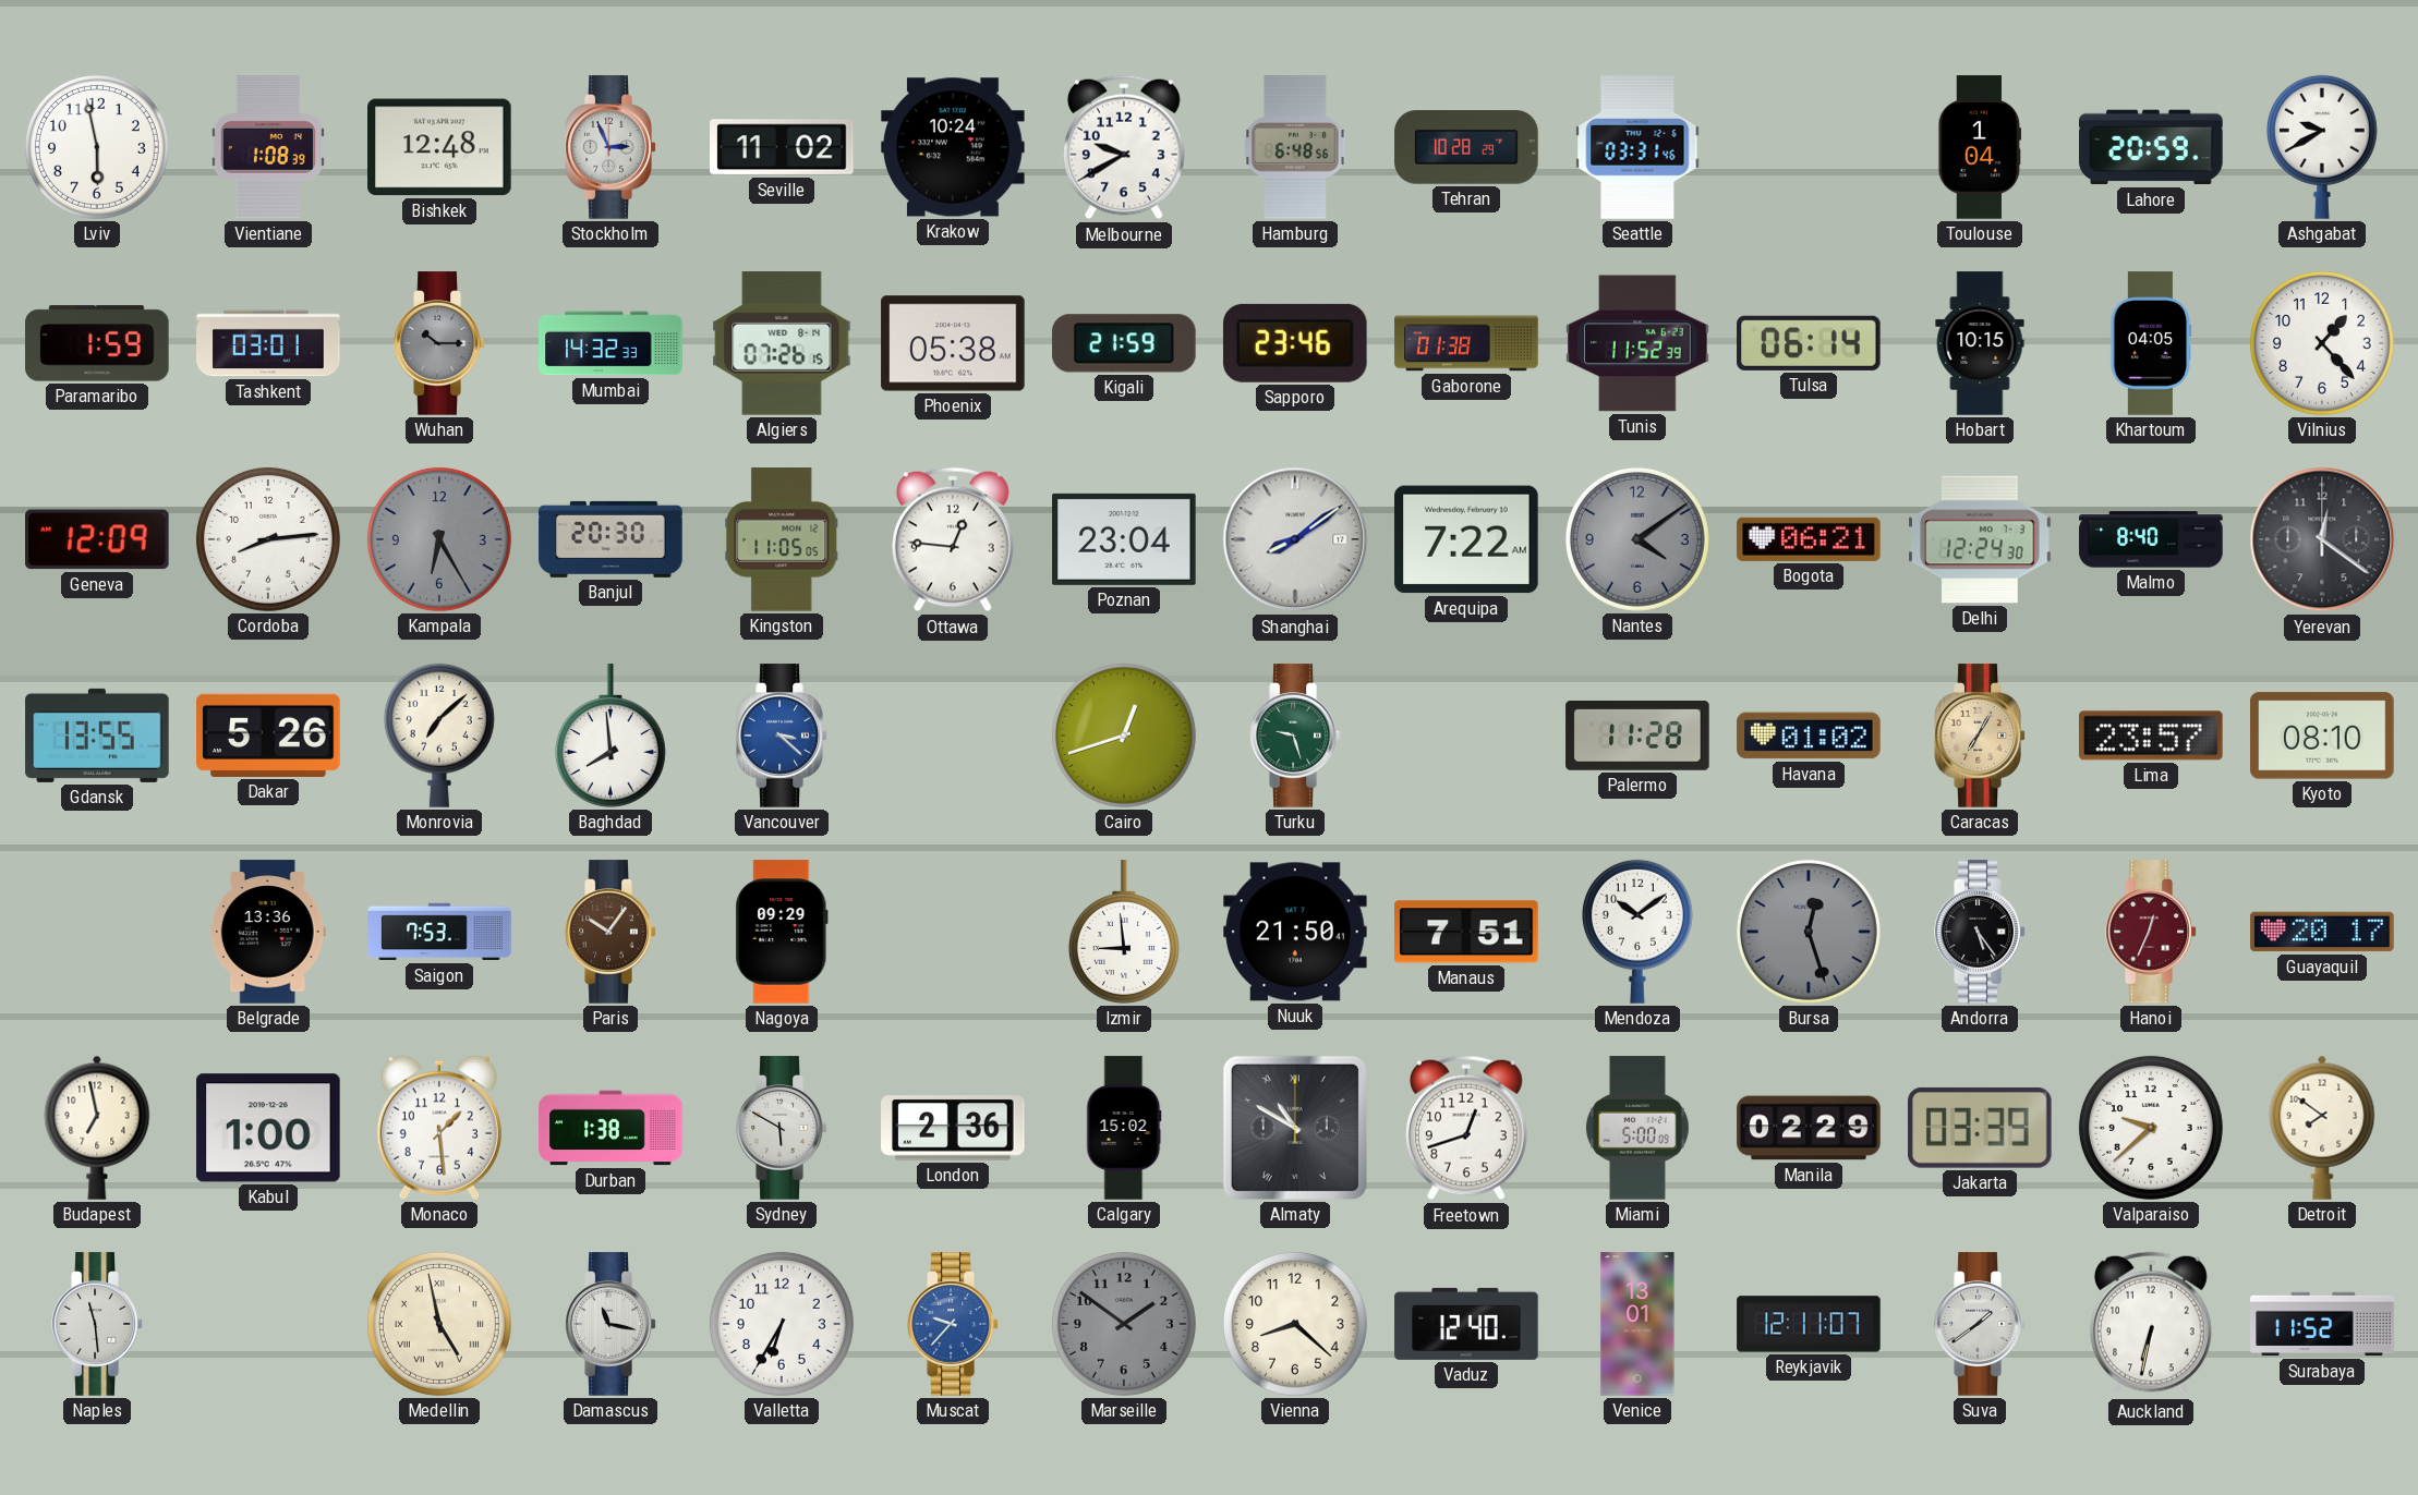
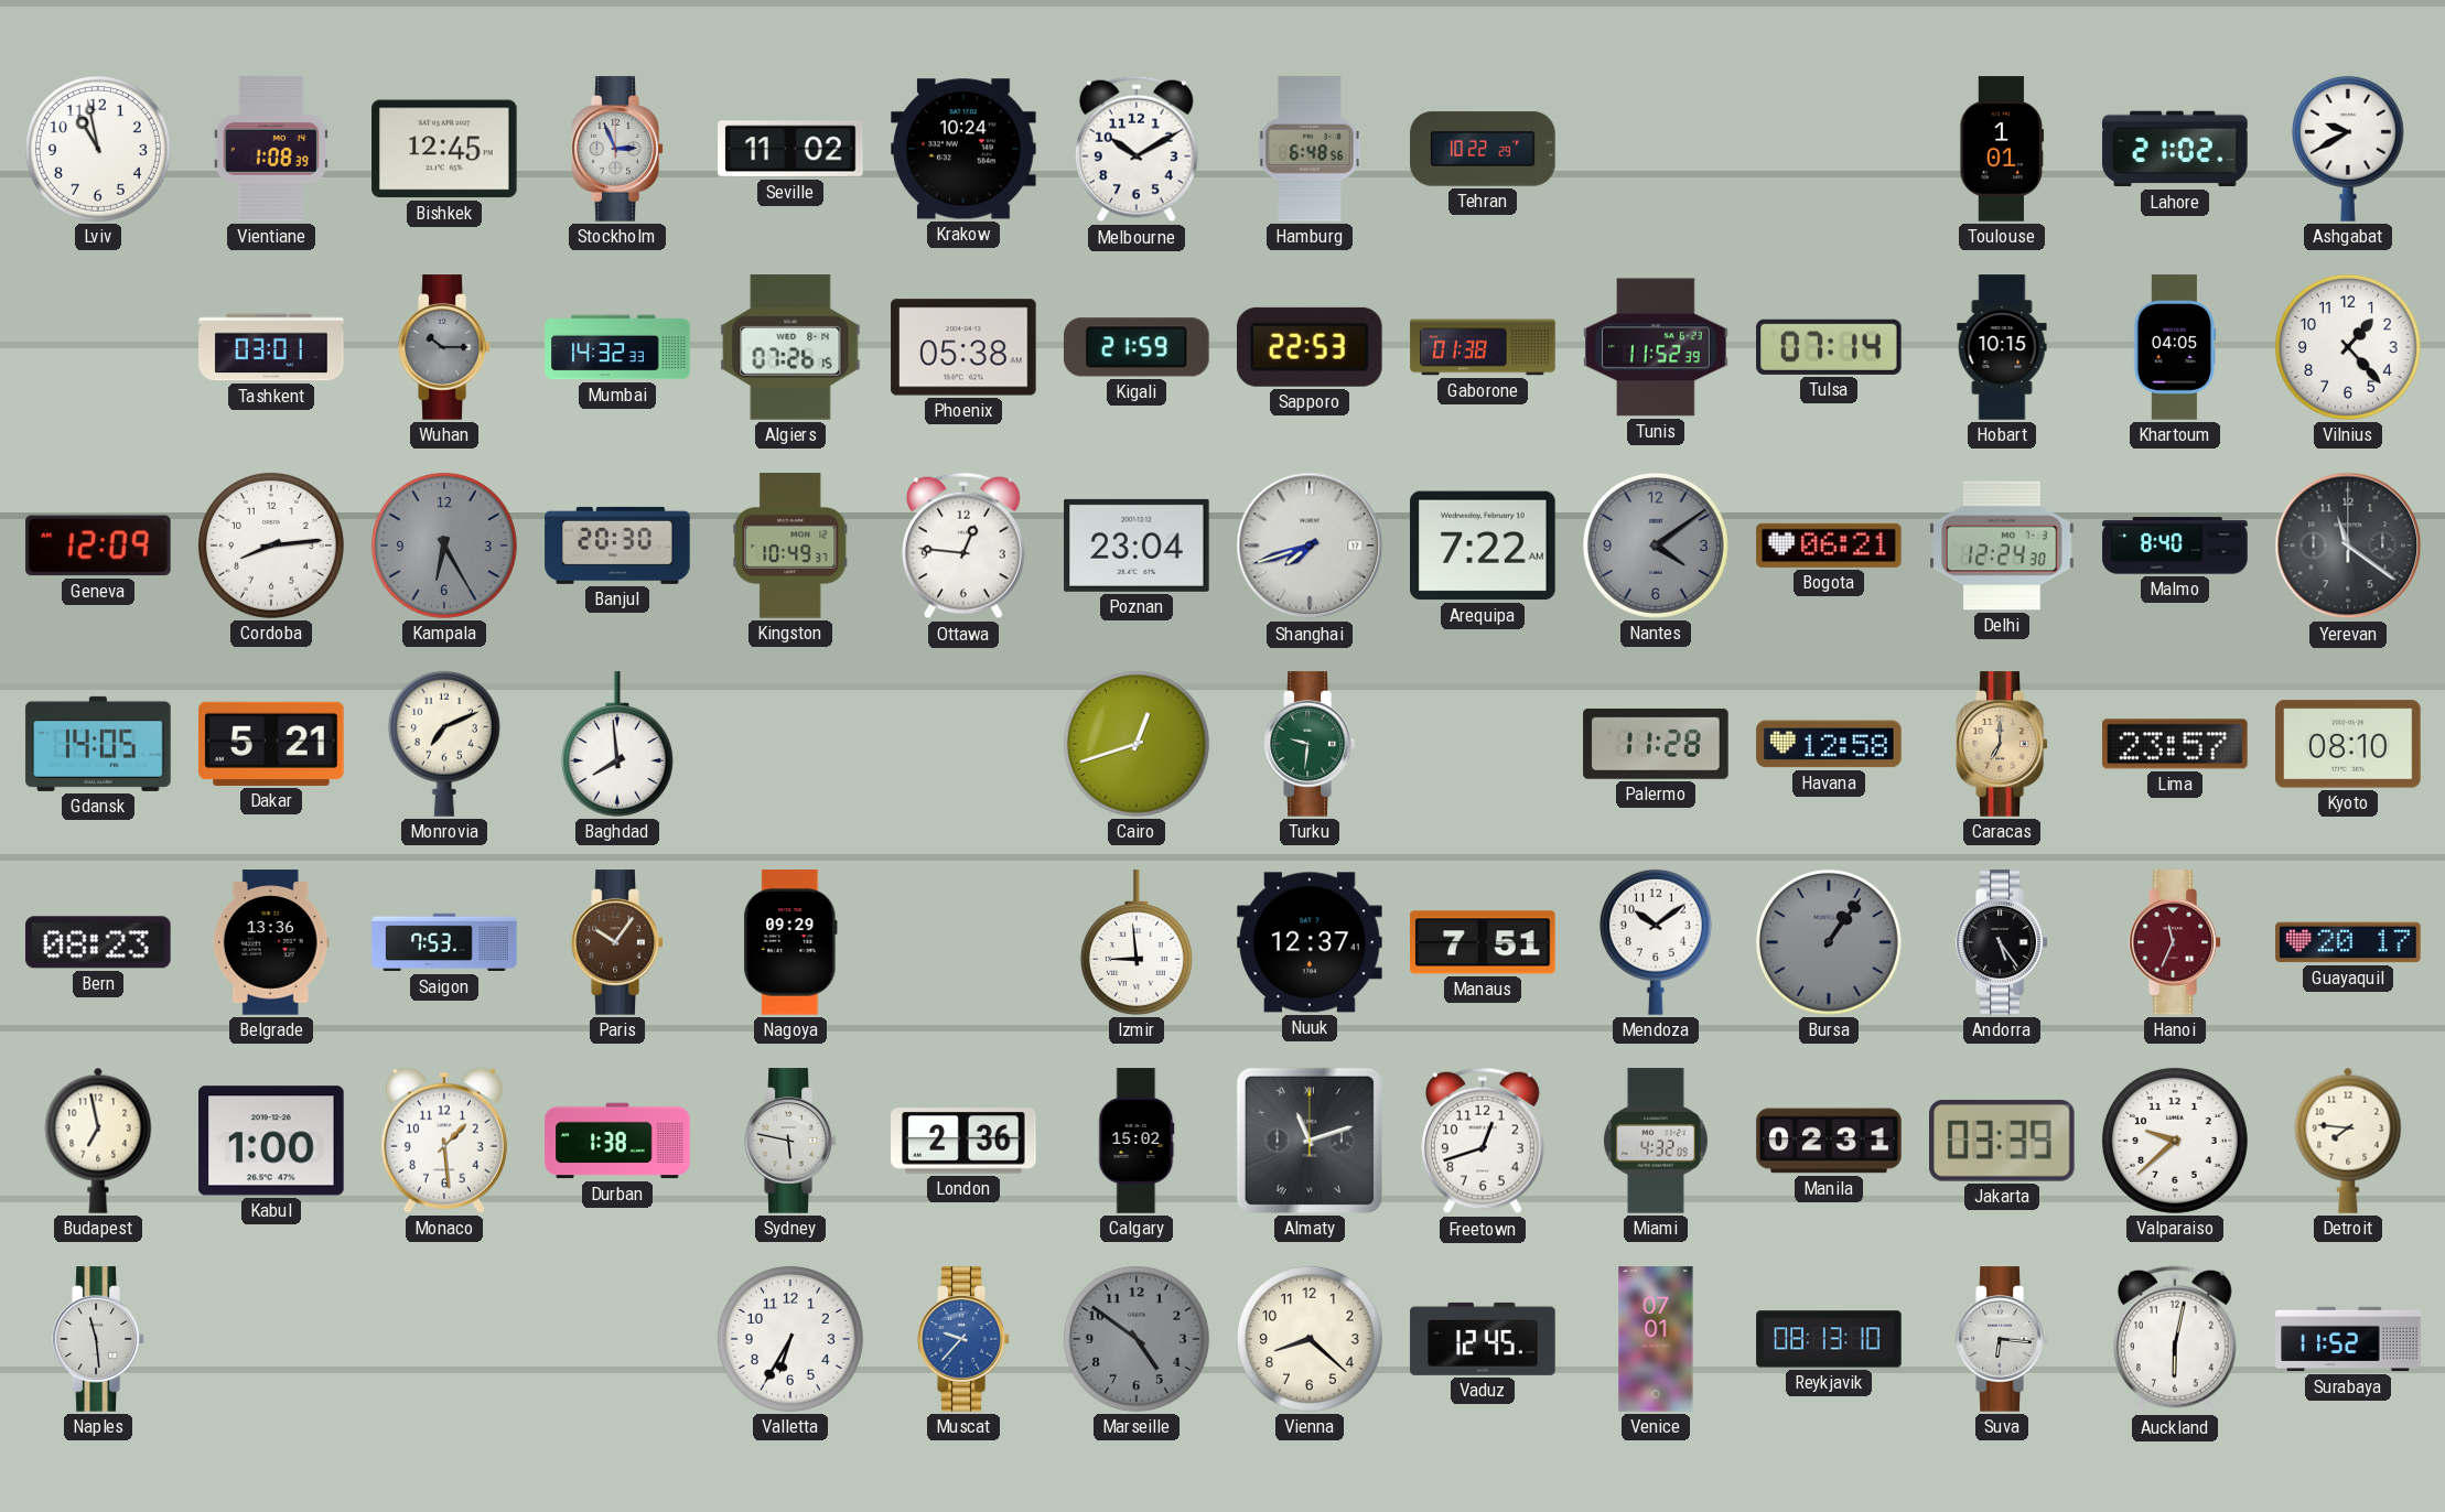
Lviv: 5:58 -> 10:58 (98, 149)
Bishkek: 12:48 -> 12:45 (444, 149)
Melbourne: 9:40 -> 10:10 (1137, 149)
Tehran: 10:28 -> 10:22 (1483, 149)
Seattle: 03:31 -> none (1637, 147)
Toulouse: 1:04 -> 1:01 (2002, 149)
Lahore: 20:59 -> 21:02 (2175, 149)
Paramaribo: 1:59 -> none (97, 343)
Sapporo: 23:46 -> 22:53 (1310, 347)
Tulsa: 06:14 -> 07:14 (1829, 347)
Kingston: 11:05 -> 10:49 (790, 546)
Shanghai: 8:09 -> 7:42 (1310, 546)
Yerevan: 12:21 -> 11:21 (2348, 546)
Gdansk: 13:55 -> 14:05 (98, 744)
Dakar: 5:26 -> 5:21 (271, 744)
Monrovia: 7:08 -> 7:11 (444, 744)
Vancouver: 3:22 -> none (782, 736)
Turku: 9:27 -> 9:31 (1310, 744)
Havana: 01:02 -> 12:58 (1829, 744)
Caracas: 7:05 -> 7:00 (2002, 744)
Bern: none -> 08:23 (98, 942)
Nuuk: 21:50 -> 12:37 (1310, 942)
Bursa: 12:27 -> 1:06 (1829, 942)
Hanoi: 12:34 -> 11:34 (2175, 942)
Sydney: 5:50 -> 5:47 (790, 1141)
Almaty: 10:50 -> 11:12 (1310, 1141)
Miami: 5:00 -> 4:32 (1656, 1141)
Manila: 02:29 -> 02:31 (1829, 1141)
Detroit: 7:51 -> 7:46 (2348, 1141)
Medellin: 4:58 -> none (439, 1324)
Damascus: 11:17 -> none (610, 1324)
Marseille: 1:51 -> 4:51 (1137, 1339)
Vaduz: 12:40 -> 12:45 (1483, 1339)
Venice: 13:01 -> 07:01 (1656, 1339)
Reykjavik: 12:11 -> 08:13 (1829, 1339)
Suva: 1:39 -> 6:16 (2002, 1339)
Auckland: 6:32 -> 6:02 (2175, 1339)
